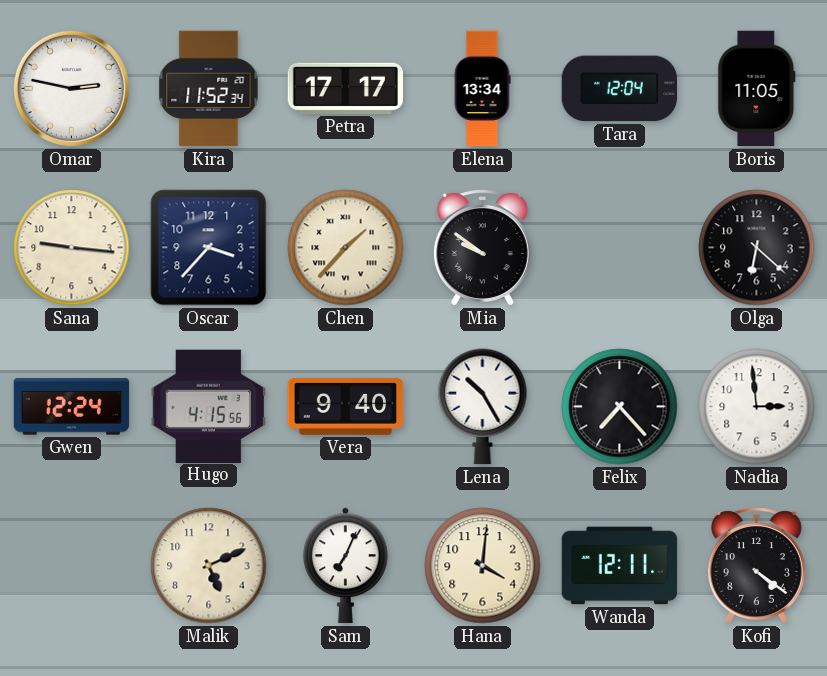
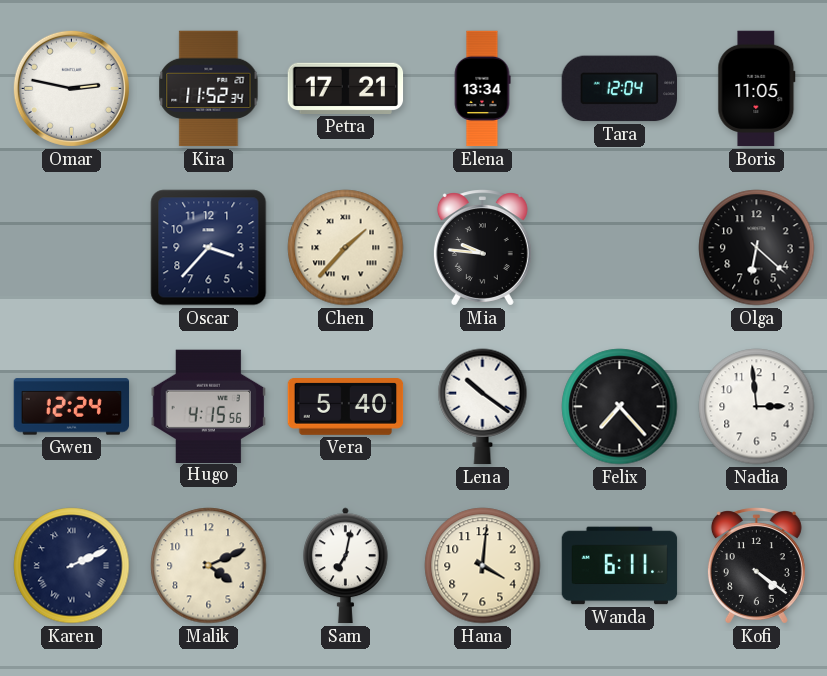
Petra: 17:17 -> 17:21 (346, 88)
Sana: 9:16 -> none (72, 248)
Mia: 9:51 -> 9:46 (482, 248)
Vera: 9:40 -> 5:40 (346, 407)
Lena: 10:25 -> 10:21 (483, 407)
Karen: none -> 2:11 (72, 566)
Malik: 5:11 -> 4:11 (209, 566)
Sam: 7:04 -> 7:02 (346, 566)
Wanda: 12:11 -> 6:11 (620, 566)
